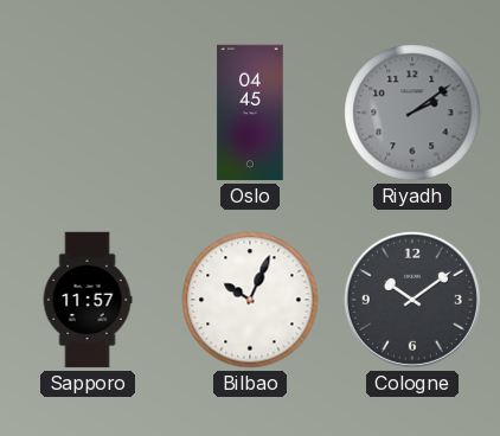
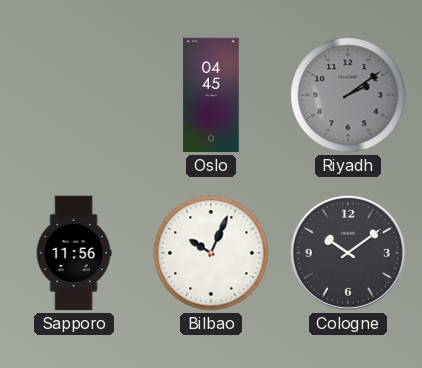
Sapporo: 11:57 -> 11:56 (74, 253)
